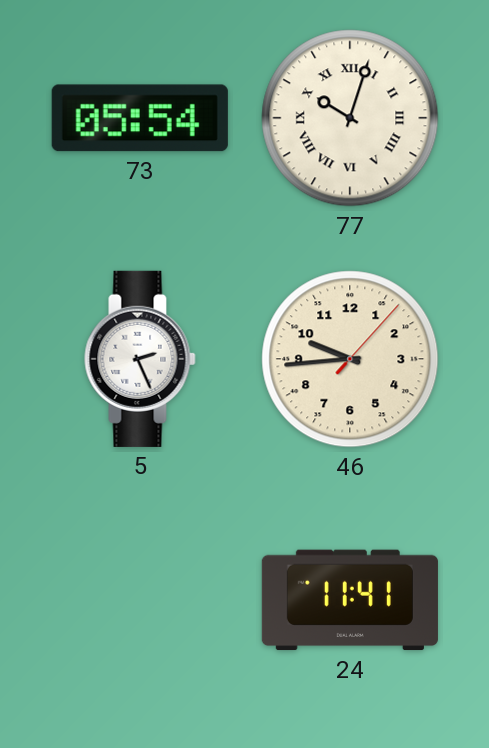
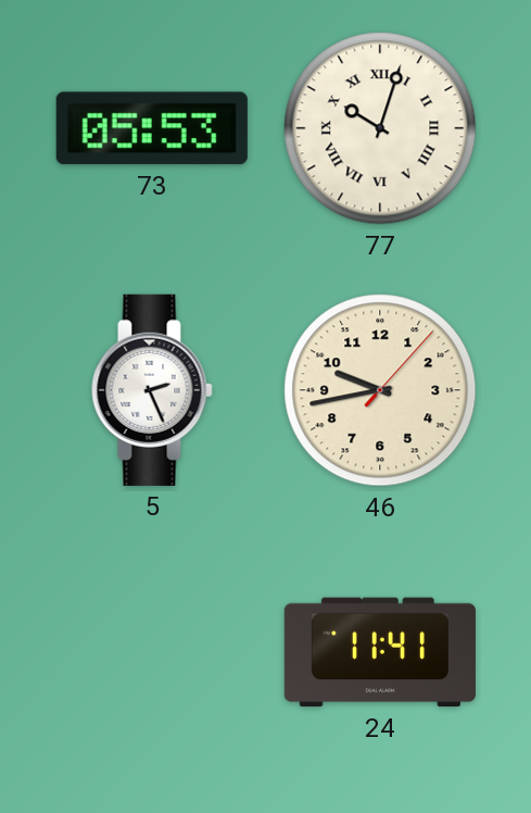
73: 05:54 -> 05:53 (152, 128)
46: 9:44 -> 9:43 (380, 390)
